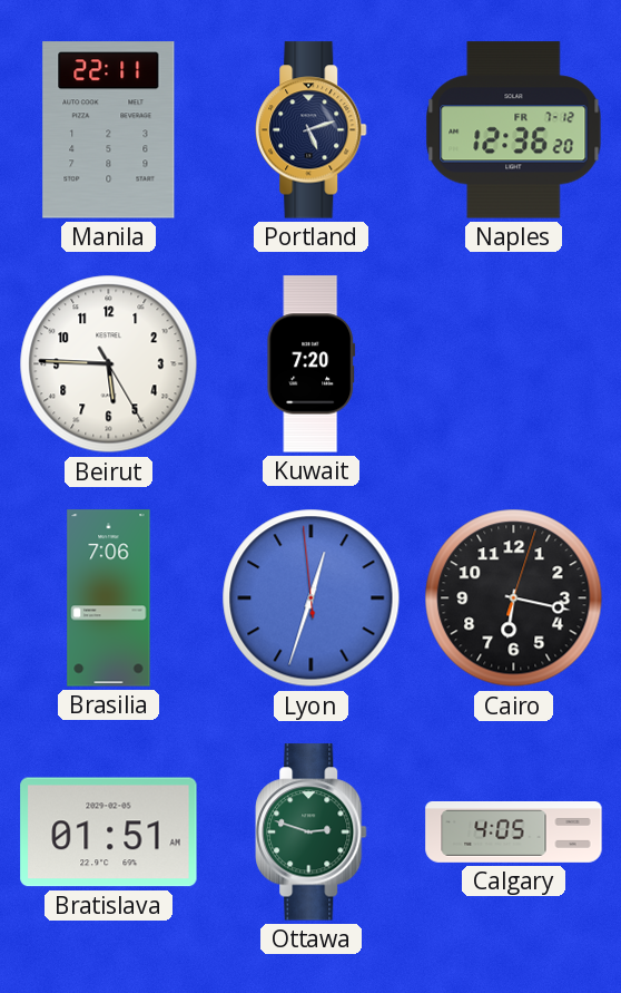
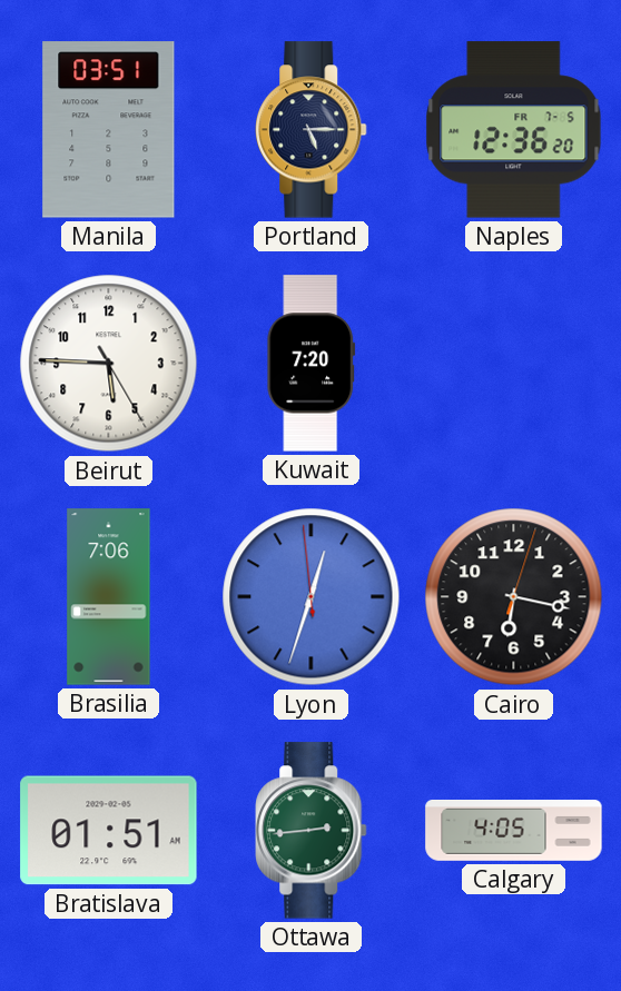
Manila: 22:11 -> 03:51 (109, 130)
Portland: 5:12 -> 5:15 (312, 130)
Naples date: FR 7-12 -> FR 7-5 (514, 130)
Ottawa: 2:48 -> 2:44 (312, 831)
